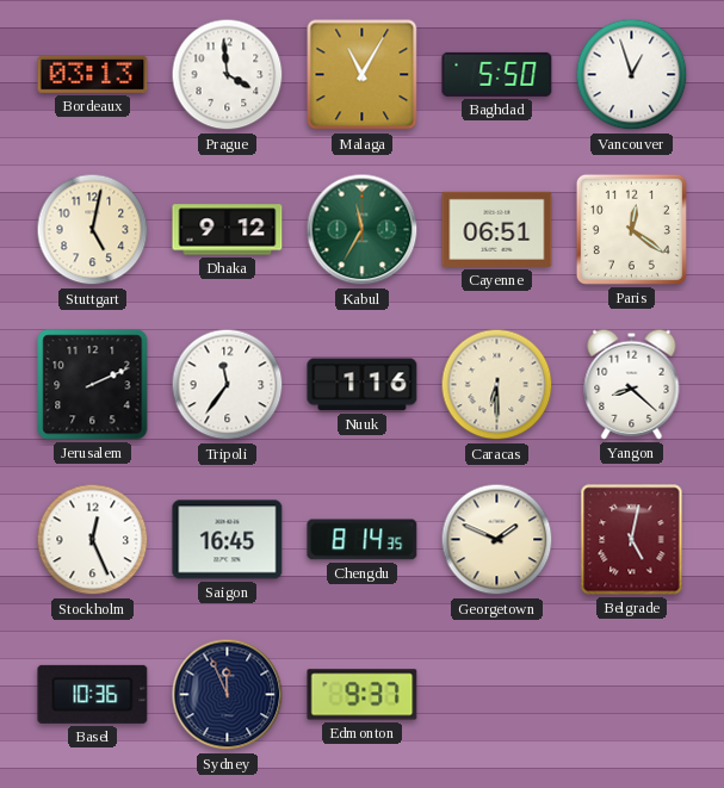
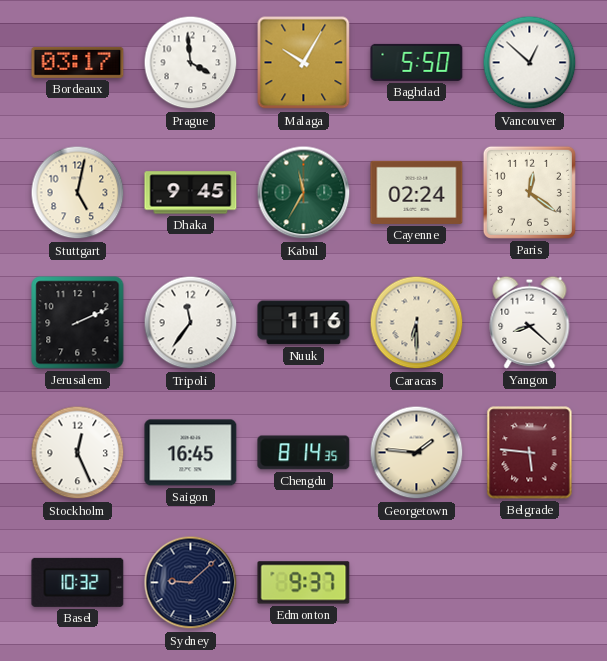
Bordeaux: 03:13 -> 03:17 (78, 62)
Malaga: 11:05 -> 10:05 (304, 63)
Vancouver: 12:57 -> 12:52 (530, 63)
Dhaka: 9:12 -> 9:45 (191, 193)
Cayenne: 06:51 -> 02:24 (417, 192)
Georgetown: 1:49 -> 1:46 (417, 453)
Belgrade: 5:02 -> 5:46 (530, 453)
Basel: 10:36 -> 10:32 (78, 582)
Sydney: 11:56 -> 9:08 (191, 583)
